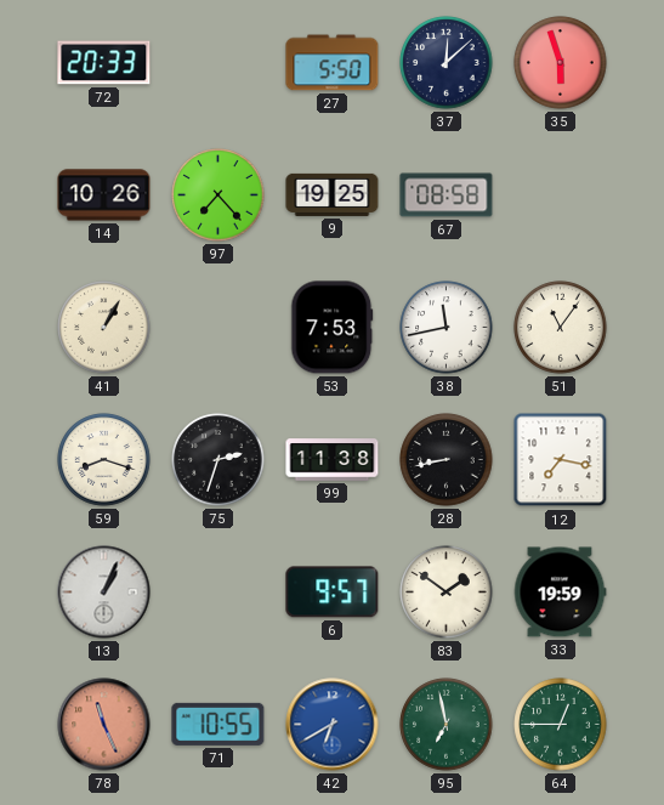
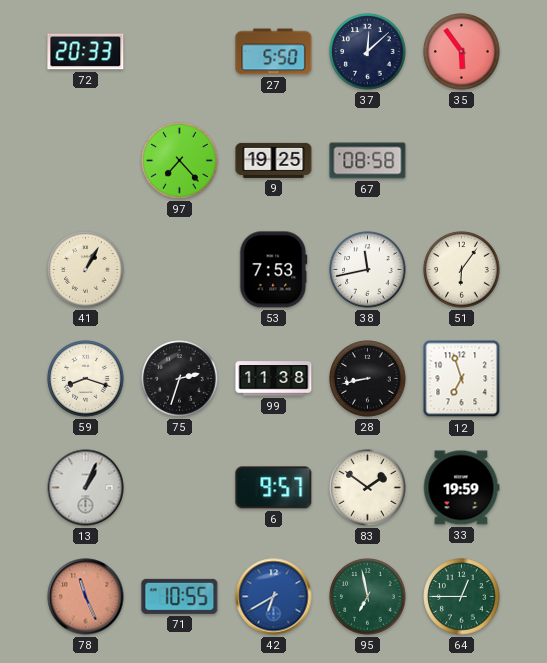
35: 5:57 -> 5:54 (462, 52)
14: 10:26 -> none (104, 195)
51: 11:06 -> 6:06 (462, 270)
12: 7:17 -> 6:57 (462, 379)
